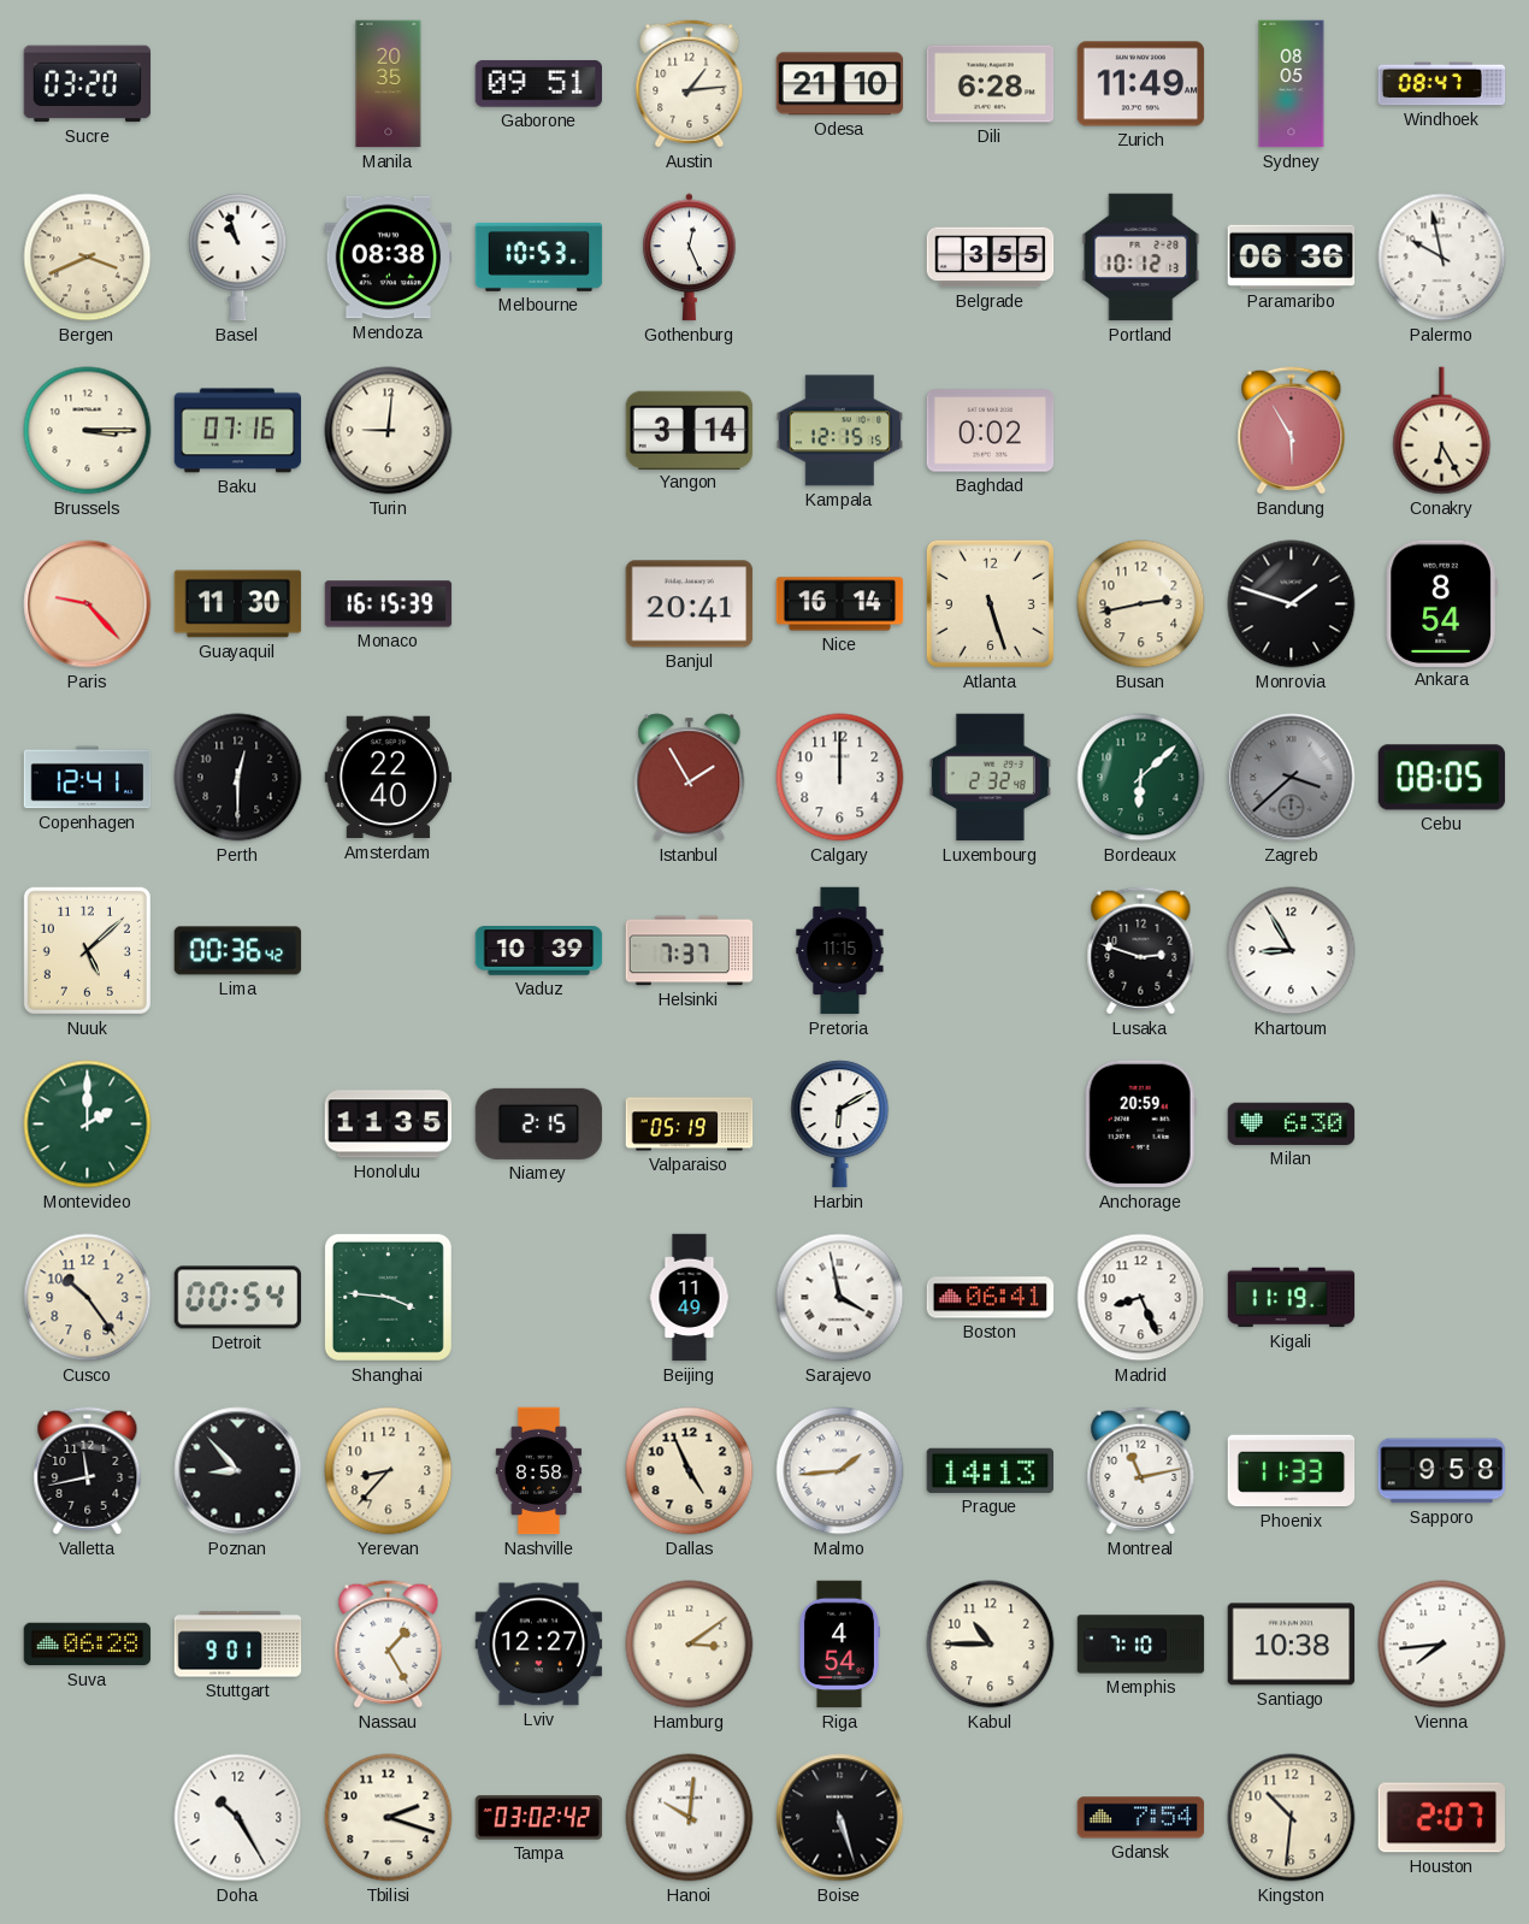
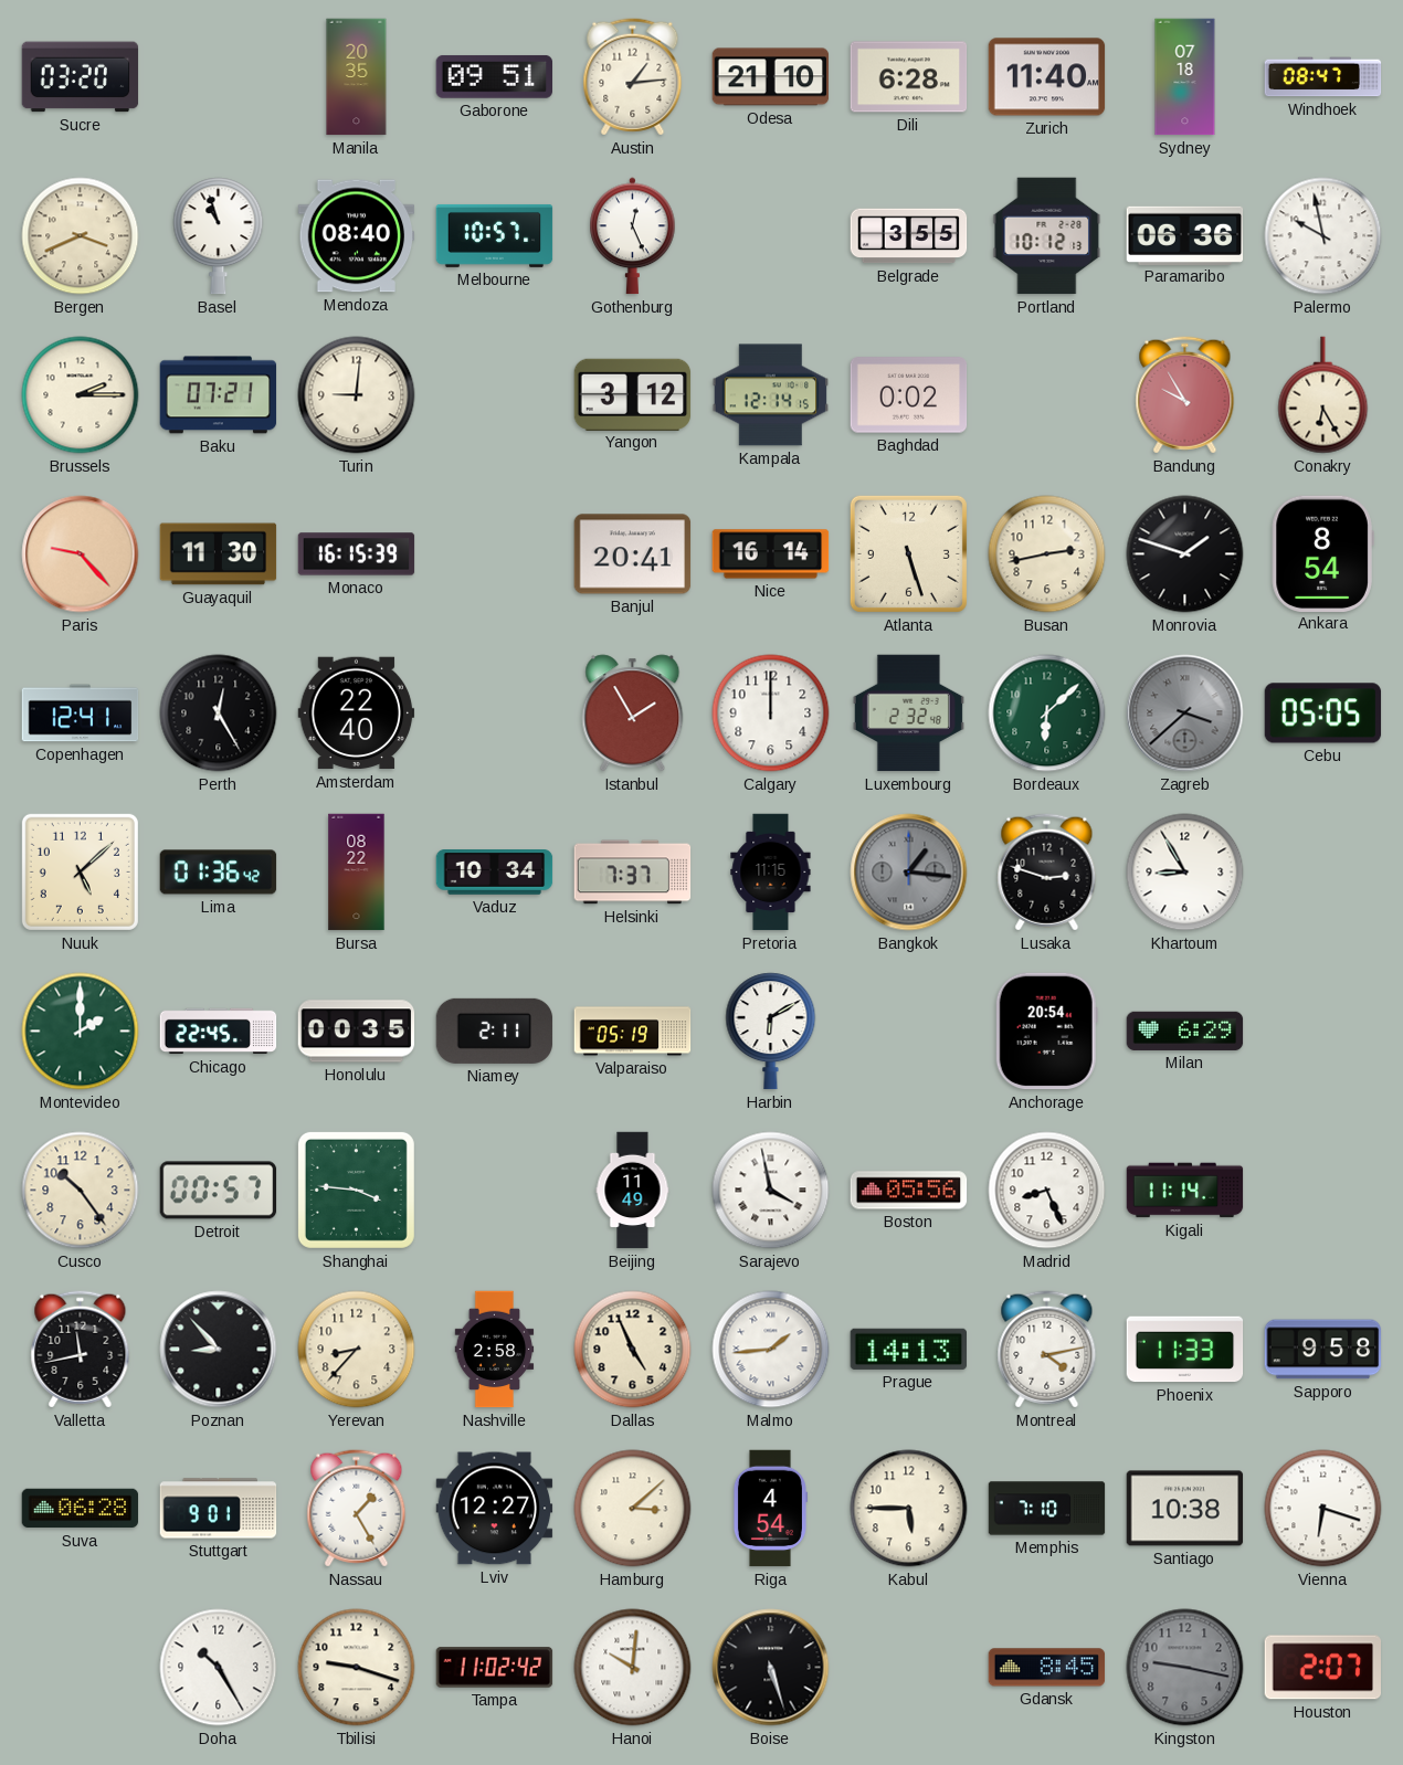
Zurich: 11:49 -> 11:40 (1047, 77)
Sydney: 08:05 -> 07:18 (1185, 77)
Mendoza: 08:38 -> 08:40 (357, 236)
Melbourne: 10:53 -> 10:57 (495, 235)
Brussels: 3:15 -> 2:15 (81, 395)
Baku: 07:16 -> 07:21 (219, 395)
Yangon: 3:14 -> 3:12 (633, 394)
Kampala: 12:15 -> 12:14 (771, 395)
Bandung: 5:55 -> 9:55 (1185, 395)
Perth: 12:30 -> 12:25 (219, 714)
Cebu: 08:05 -> 05:05 (1323, 714)
Lima: 00:36 -> 01:36 (219, 873)
Bursa: none -> 08:22 (357, 873)
Vaduz: 10:39 -> 10:34 (495, 873)
Bangkok: none -> 1:16 (909, 873)
Chicago: none -> 22:45 (219, 1032)
Honolulu: 11:35 -> 00:35 (357, 1032)
Niamey: 2:15 -> 2:11 (495, 1031)
Anchorage: 20:59 -> 20:54 (1046, 1032)
Milan: 6:30 -> 6:29 (1185, 1031)
Detroit: 00:54 -> 00:57 (219, 1191)
Boston: 06:41 -> 05:56 (909, 1191)
Kigali: 11:19 -> 11:14 (1185, 1191)
Nashville: 8:58 -> 2:58 (495, 1350)
Montreal: 11:13 -> 4:13 (1047, 1350)
Hamburg: 3:09 -> 3:08 (633, 1509)
Kabul: 10:45 -> 5:45 (909, 1509)
Vienna: 7:44 -> 6:18 (1323, 1509)
Tbilisi: 2:18 -> 9:18 (357, 1668)
Tampa: 03:02 -> 11:02 (495, 1668)
Gdansk: 7:54 -> 8:45 (1047, 1668)
Kingston: 10:31 -> 9:17 (1185, 1668)
Kingston dial: cream -> grey (1185, 1668)
